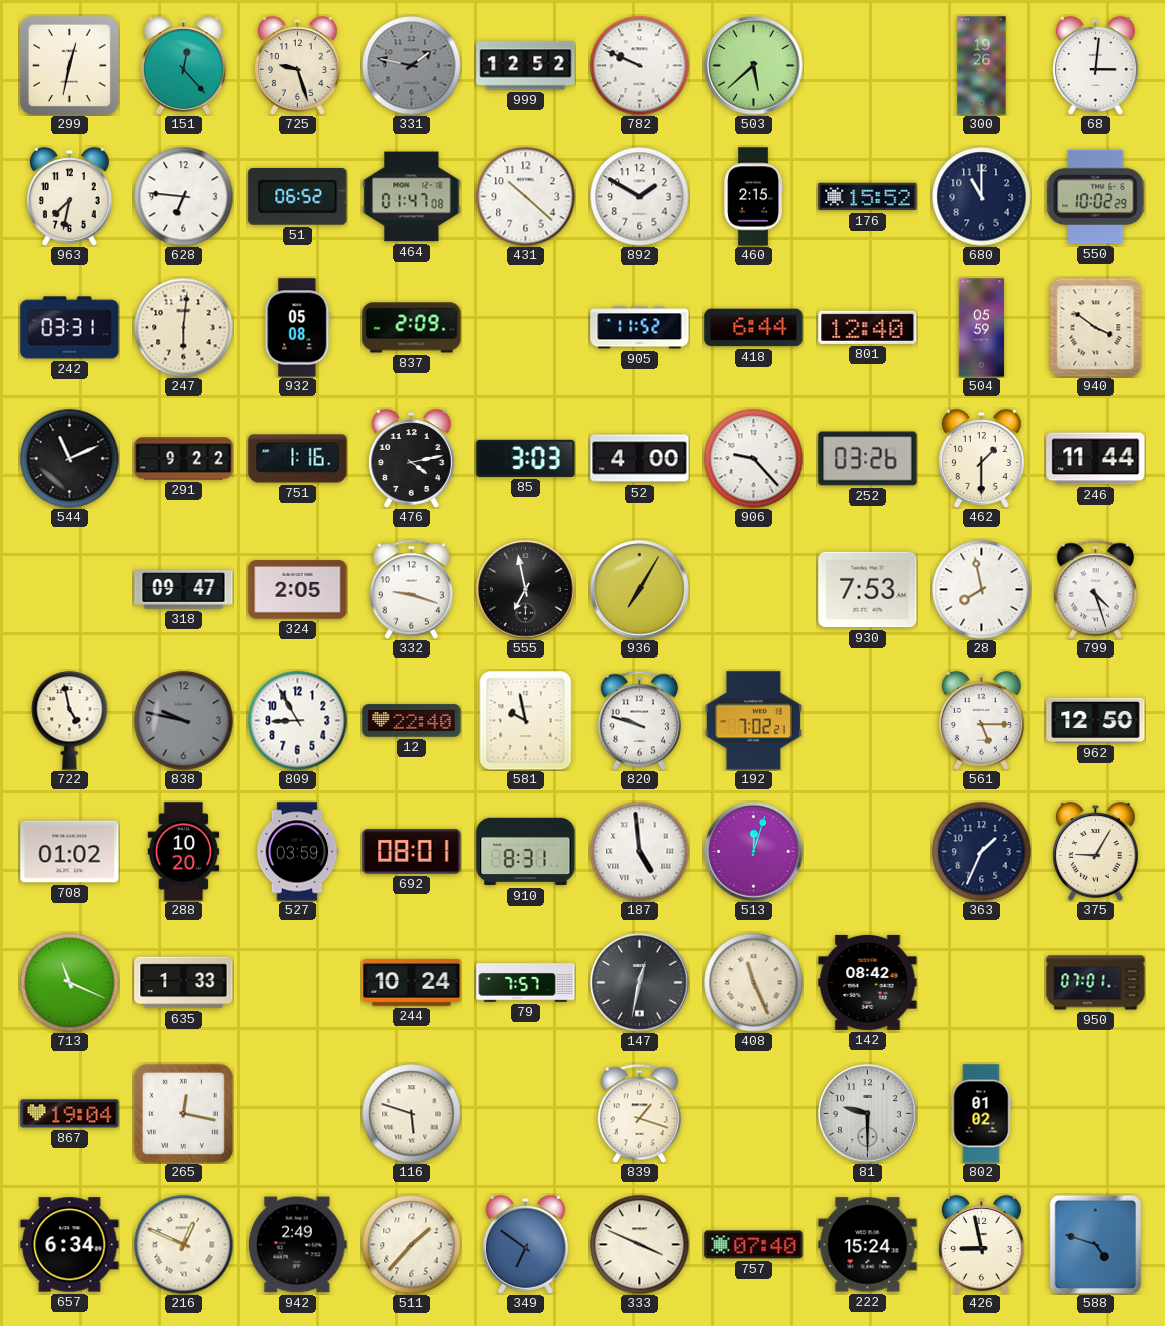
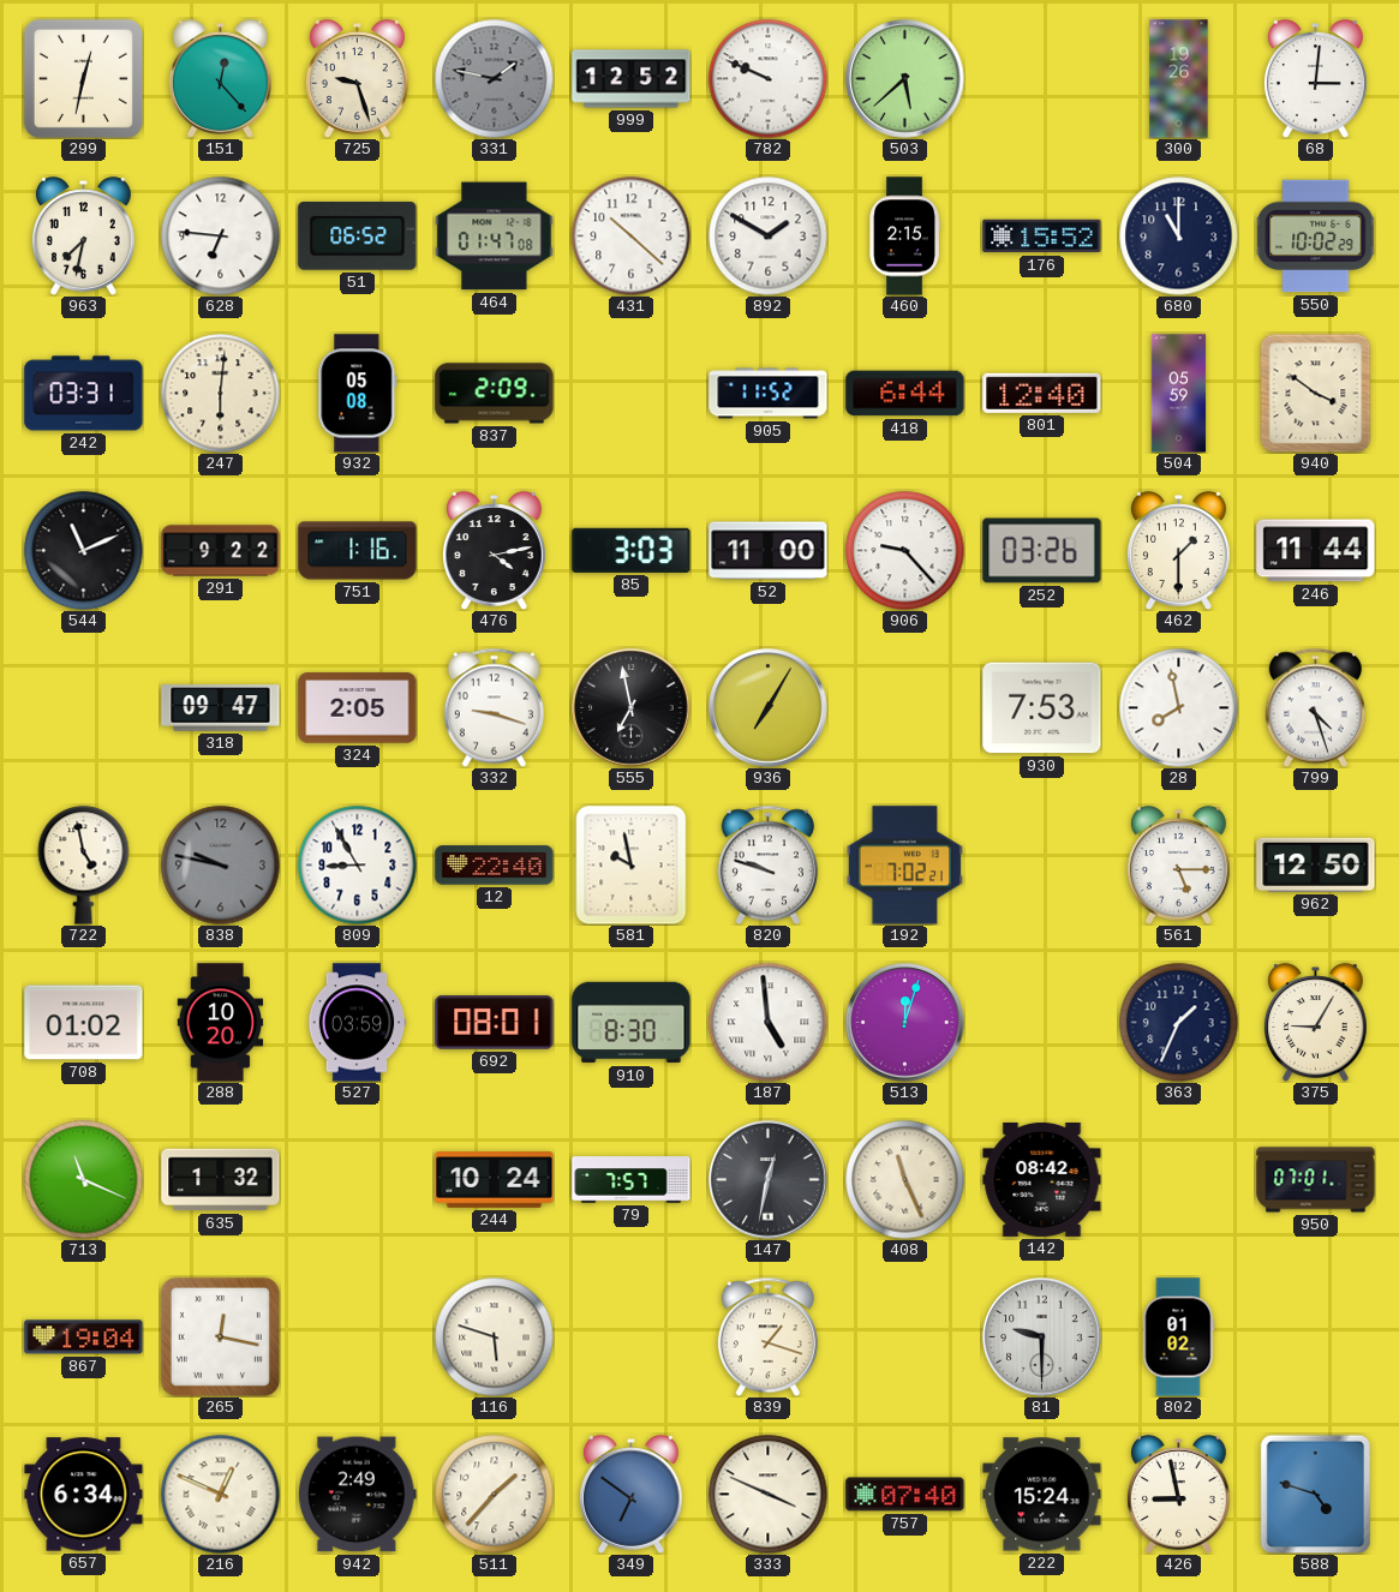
52: 4:00 -> 11:00 (769, 551)
910: 8:31 -> 8:30 (632, 1023)
635: 1:33 -> 1:32 (221, 1180)
